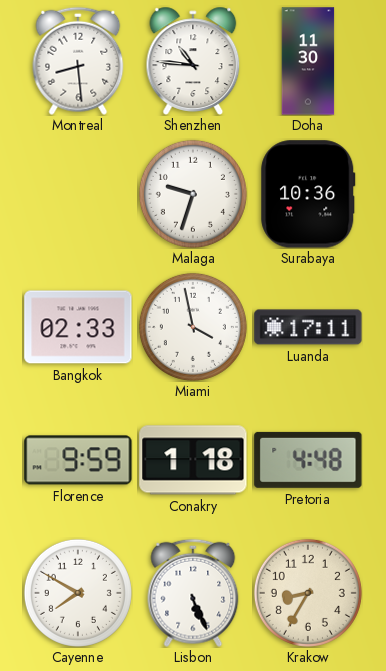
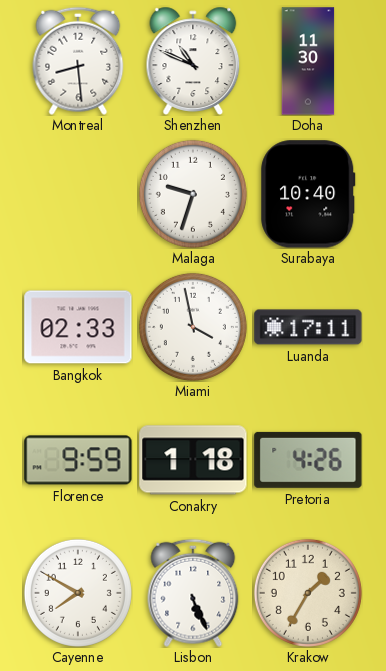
Shenzhen: 10:46 -> 10:49 (193, 61)
Surabaya: 10:36 -> 10:40 (308, 194)
Pretoria: 4:48 -> 4:26 (308, 460)
Krakow: 8:35 -> 1:35 (308, 593)
